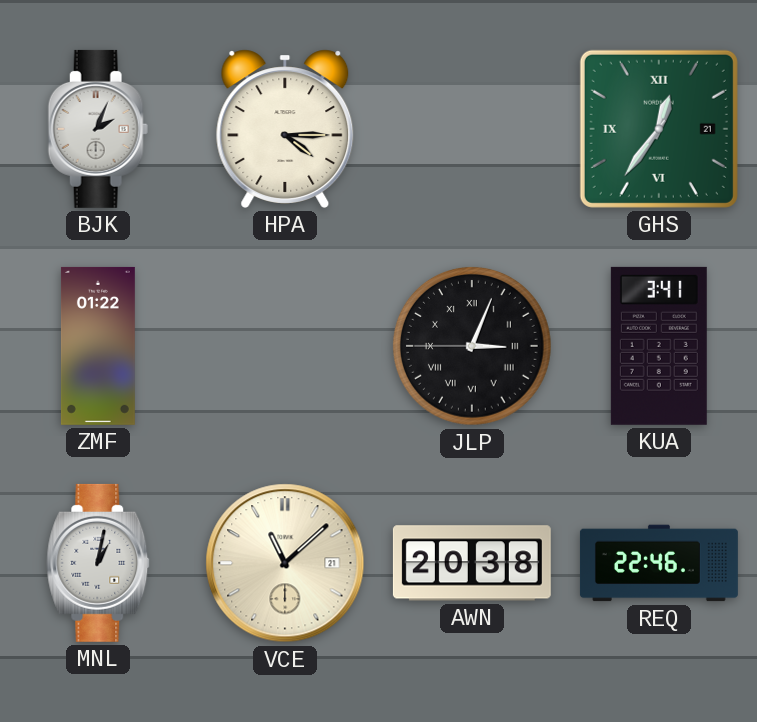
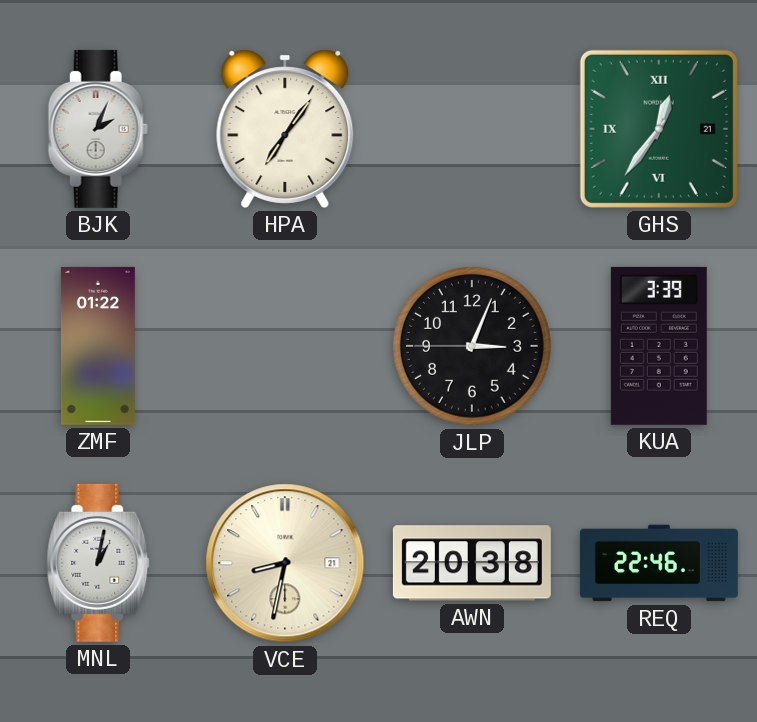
HPA: 4:15 -> 7:06 (285, 129)
JLP numerals: Roman -> Arabic (472, 346)
KUA: 3:41 -> 3:39 (659, 346)
VCE: 11:08 -> 8:32 (285, 563)
